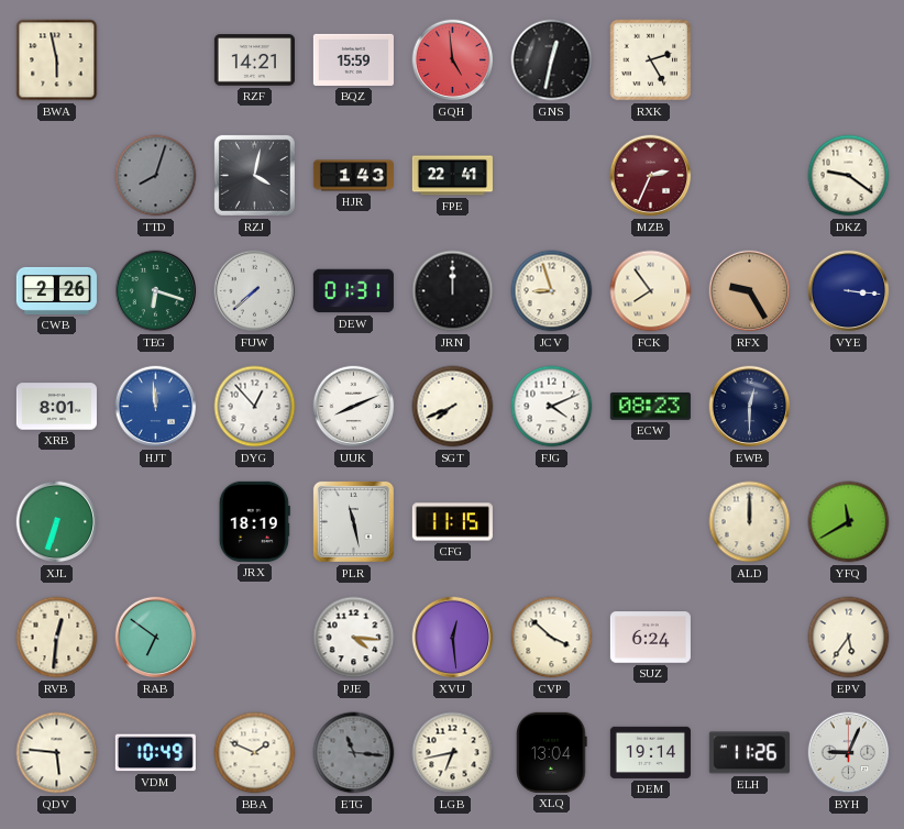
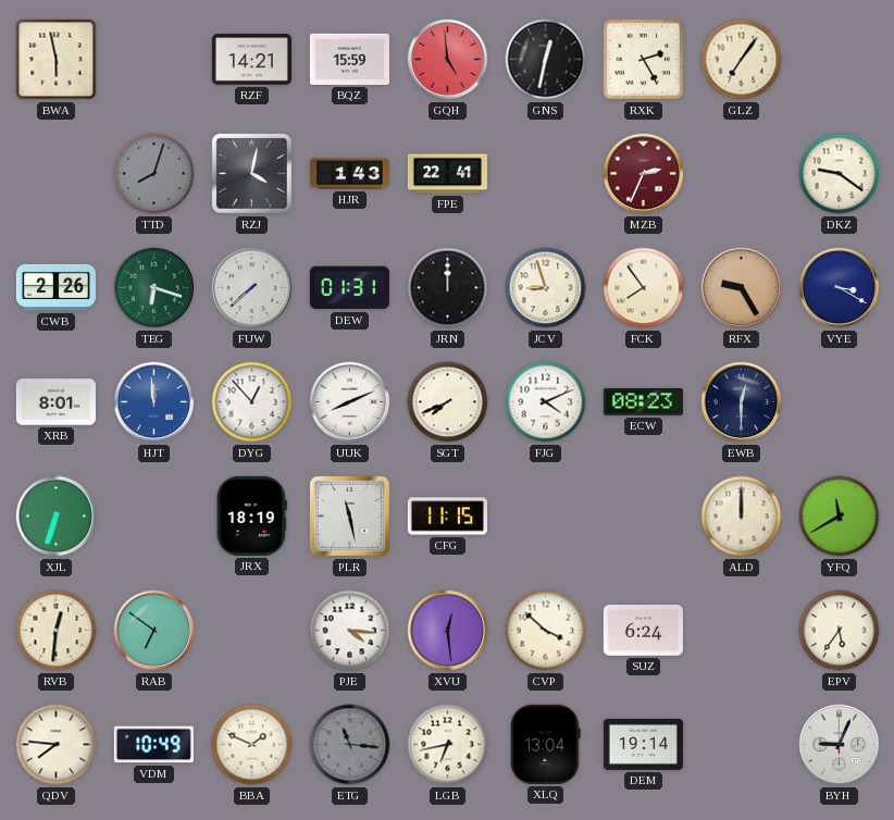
GLZ: none -> 7:06 (742, 60)
VYE: 3:16 -> 3:20 (840, 288)
QDV: 5:46 -> 7:46 (57, 745)
ELH: 11:26 -> none (749, 753)
